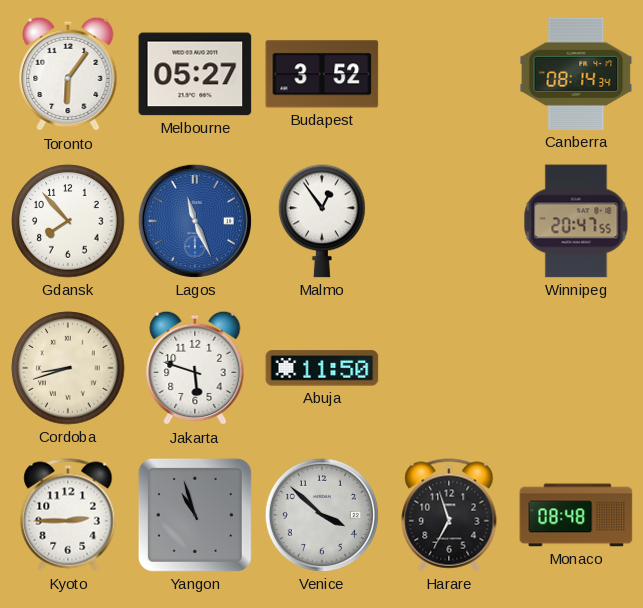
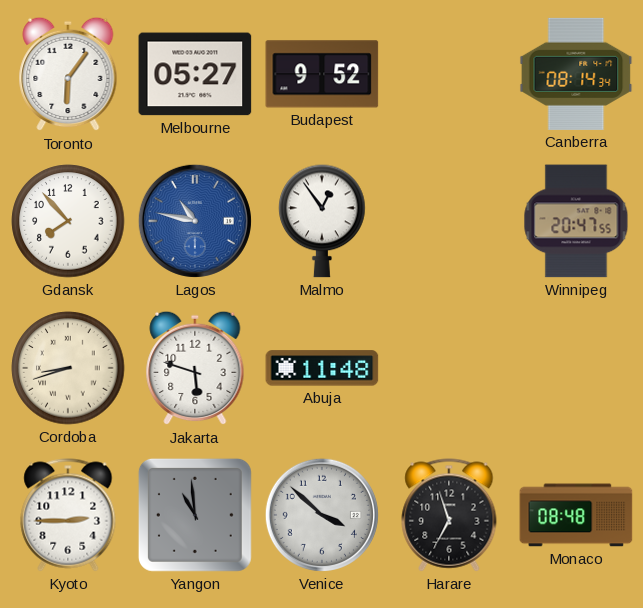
Budapest: 3:52 -> 9:52 (322, 74)
Lagos: 11:26 -> 10:47 (195, 221)
Abuja: 11:50 -> 11:48 (322, 368)
Yangon: 10:57 -> 10:59 (195, 515)
